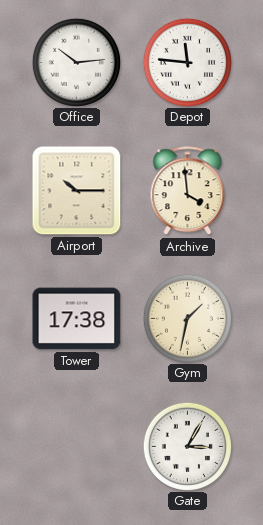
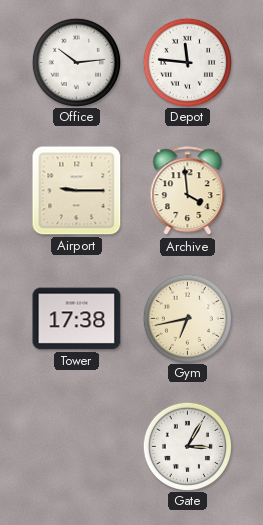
Airport: 10:15 -> 9:15 (77, 191)
Gym: 1:32 -> 6:43 (187, 318)
